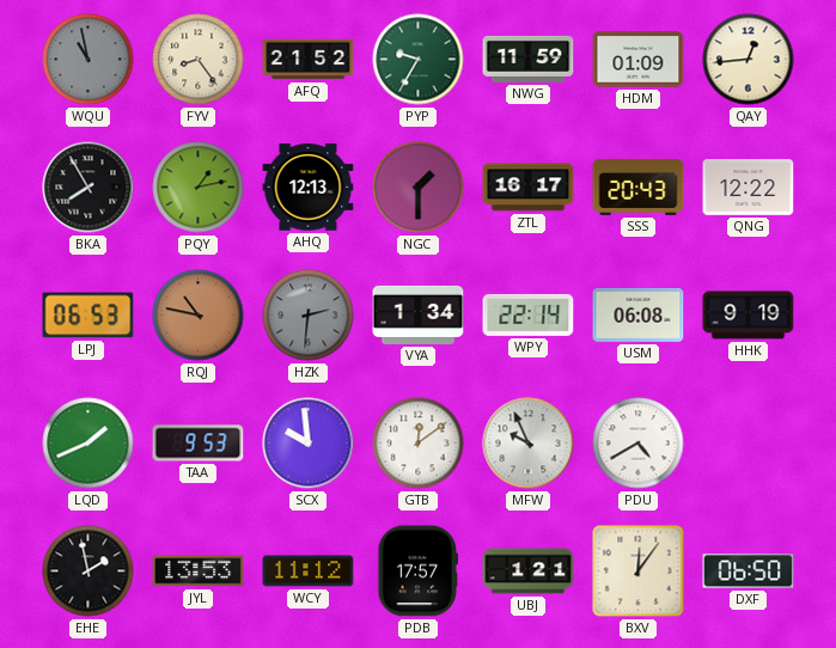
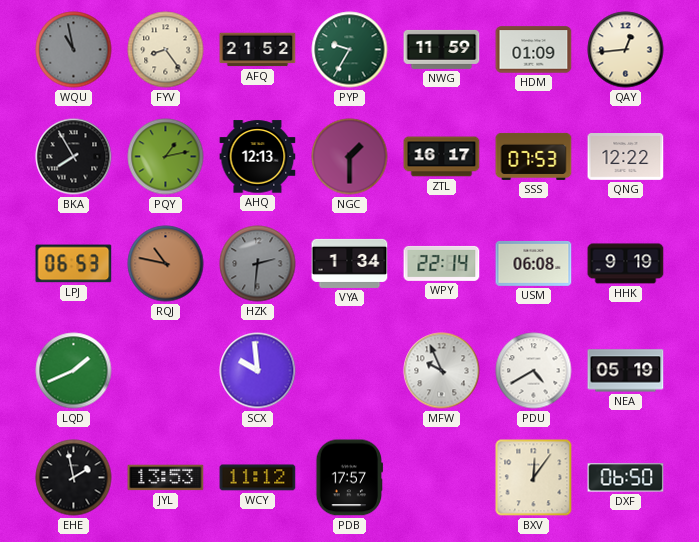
SSS: 20:43 -> 07:53 (534, 156)
TAA: 9:53 -> none (199, 444)
GTB: 12:09 -> none (419, 444)
NEA: none -> 05:19 (626, 371)
UBJ: 1:21 -> none (529, 571)
